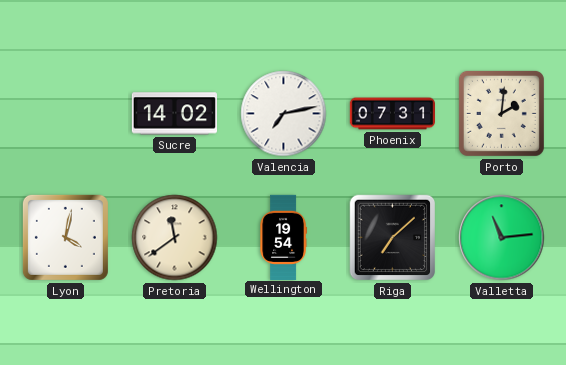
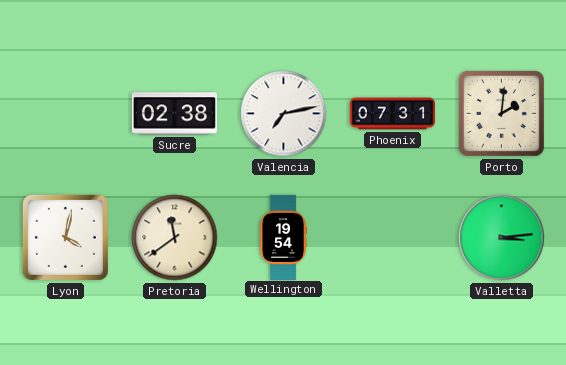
Sucre: 14:02 -> 02:38 (174, 114)
Riga: 7:08 -> none (393, 238)
Valletta: 11:14 -> 3:14 (502, 238)
